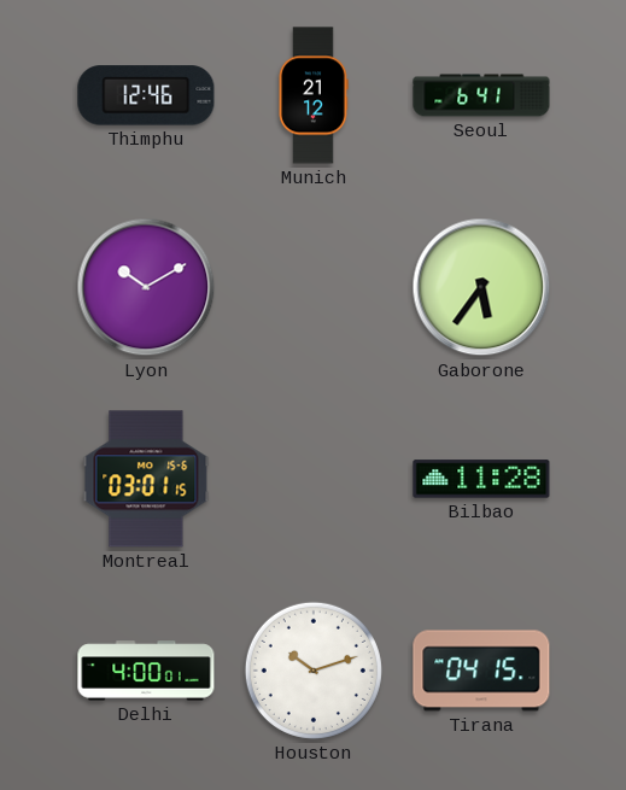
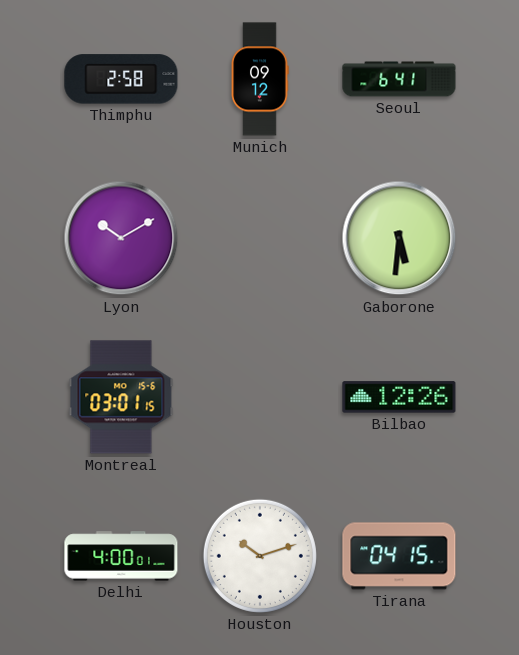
Thimphu: 12:46 -> 2:58 (121, 79)
Munich: 21:12 -> 09:12 (260, 79)
Gaborone: 5:36 -> 5:31 (399, 238)
Bilbao: 11:28 -> 12:26 (399, 397)
